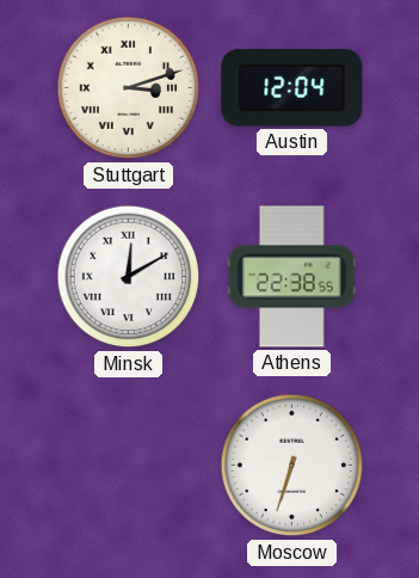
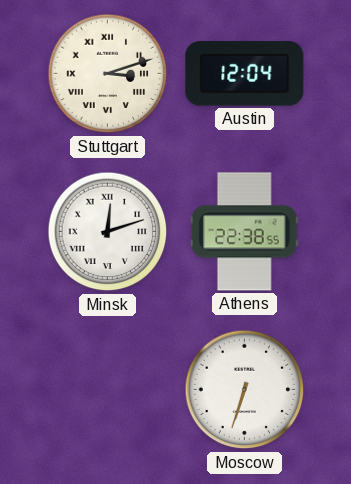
Minsk: 12:10 -> 12:12 (108, 232)
